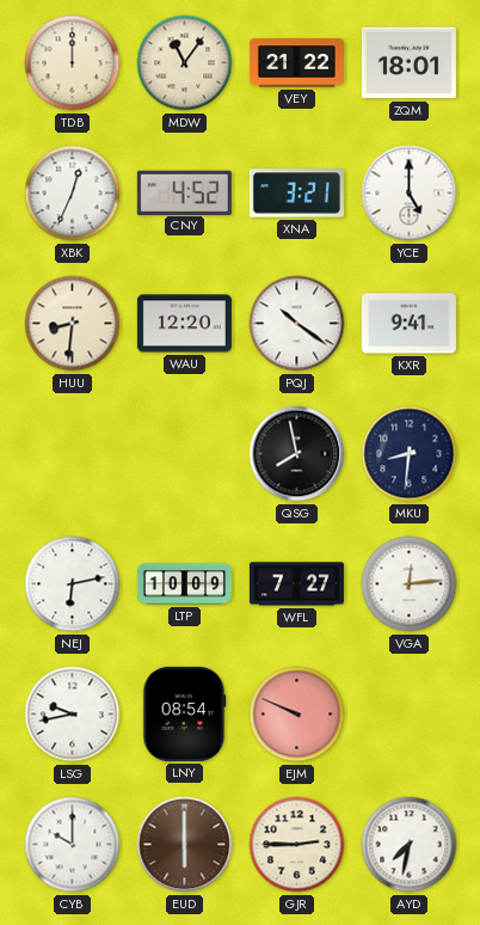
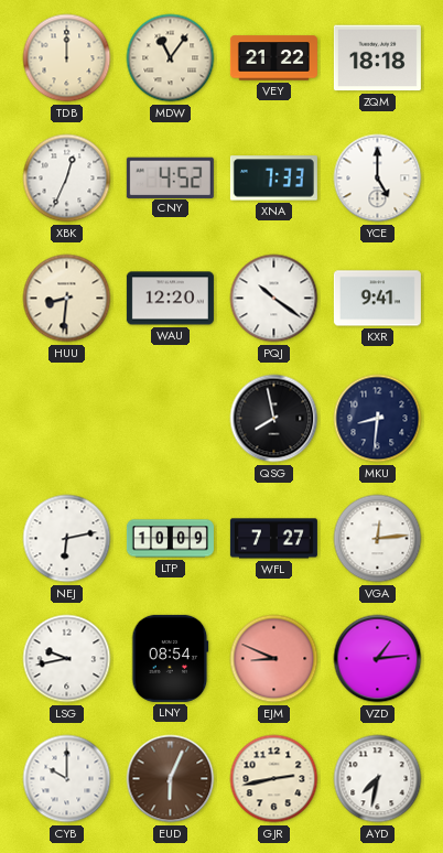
ZQM: 18:01 -> 18:18 (377, 58)
XNA: 3:21 -> 7:33 (273, 179)
EJM: 9:49 -> 8:49 (274, 659)
VZD: none -> 1:14 (378, 659)
EUD: 6:00 -> 6:04 (171, 779)
GJR: 2:45 -> 2:43 (274, 779)
